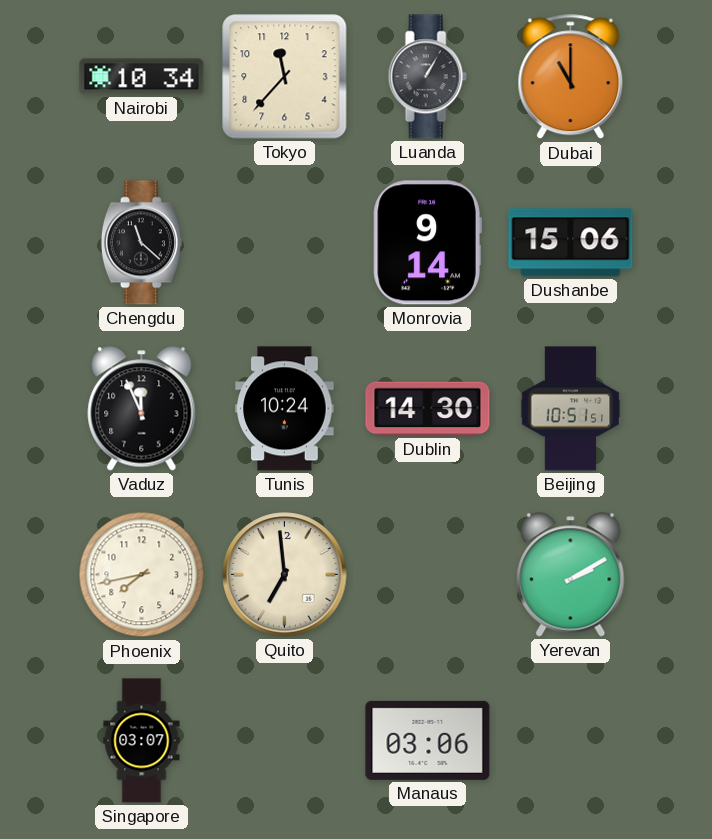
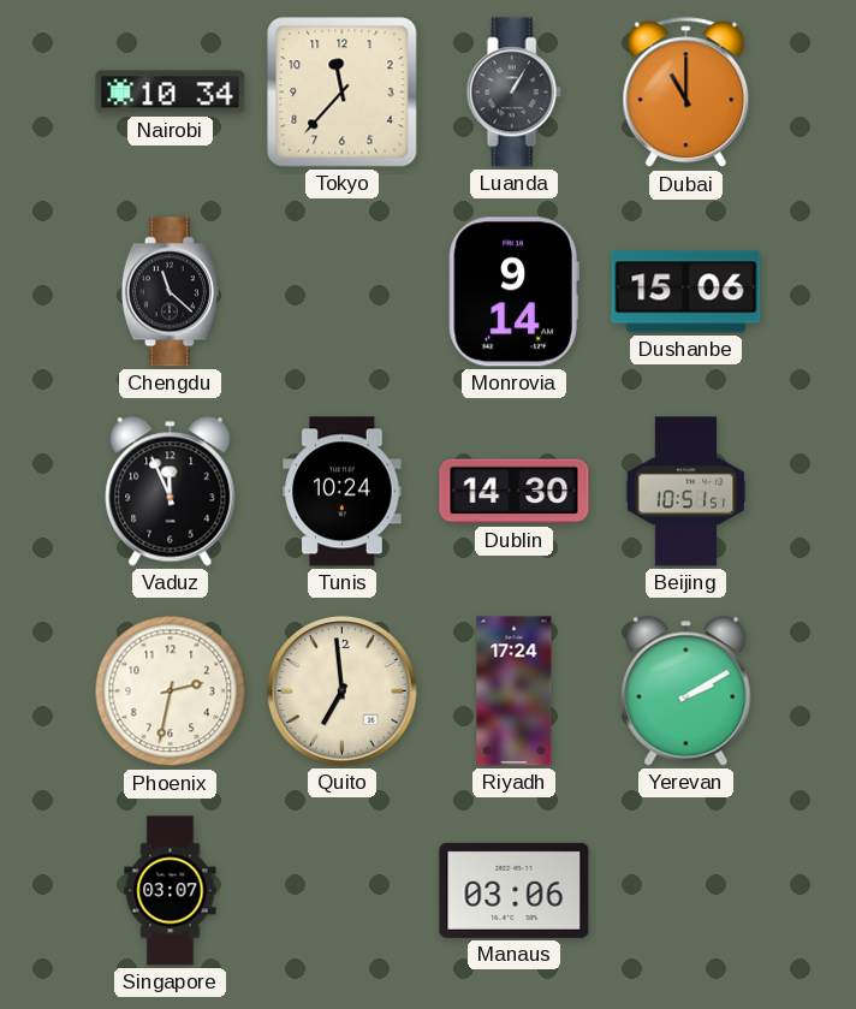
Phoenix: 7:43 -> 2:32 (171, 692)
Riyadh: none -> 17:24 (515, 692)
